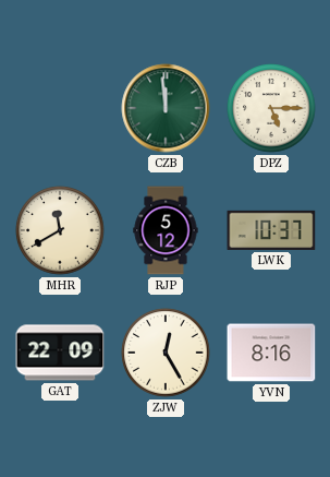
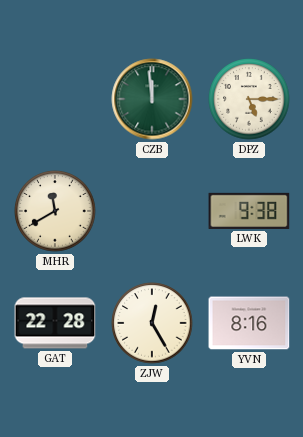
RJP: 5:12 -> none (166, 230)
LWK: 10:37 -> 9:38 (249, 211)
GAT: 22:09 -> 22:28 (55, 323)
